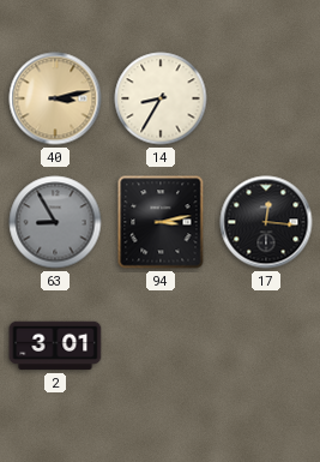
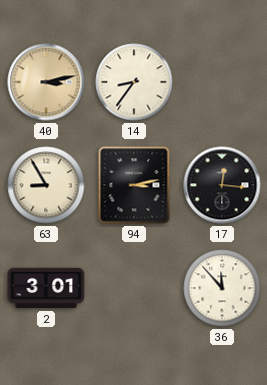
14: 8:35 -> 8:36 (134, 82)
63 dial: grey -> cream (46, 185)
36: none -> 11:53 (222, 288)
